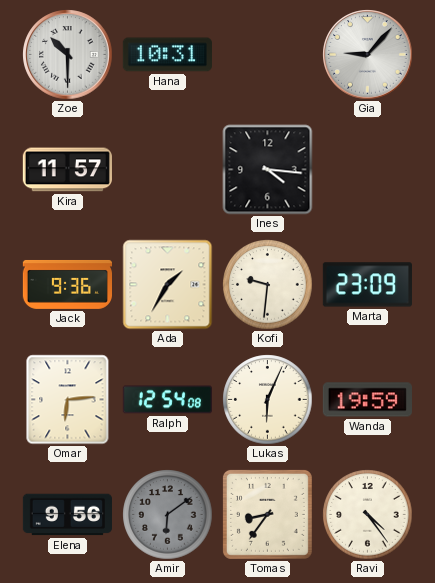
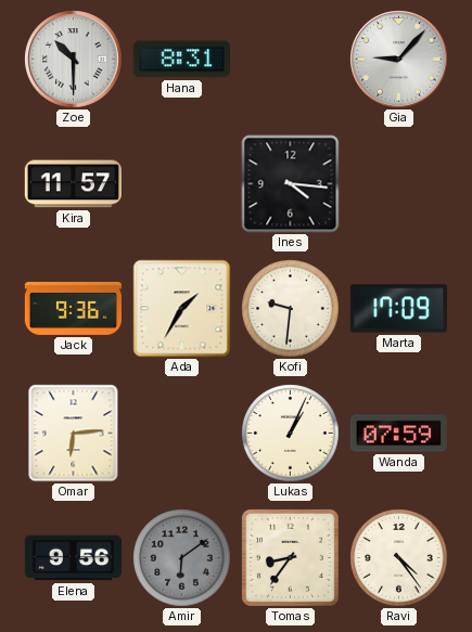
Hana: 10:31 -> 8:31 (181, 60)
Marta: 23:09 -> 17:09 (398, 309)
Ralph: 12:54 -> none (167, 400)
Lukas: 6:04 -> 1:04 (291, 434)
Wanda: 19:59 -> 07:59 (398, 434)
